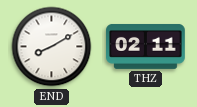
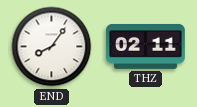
END: 8:10 -> 8:06 (52, 47)
